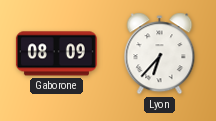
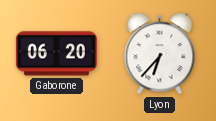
Gaborone: 08:09 -> 06:20 (56, 54)
